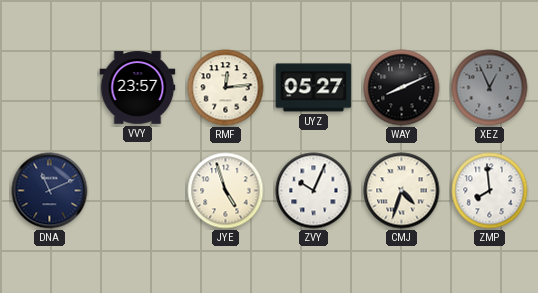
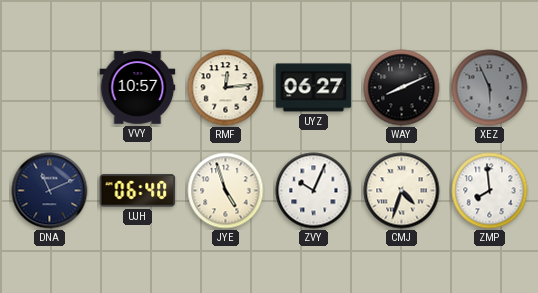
VVY: 23:57 -> 10:57 (138, 88)
UYZ: 05:27 -> 06:27 (314, 88)
XEZ: 12:56 -> 5:56 (490, 88)
UJH: none -> 06:40 (138, 191)
